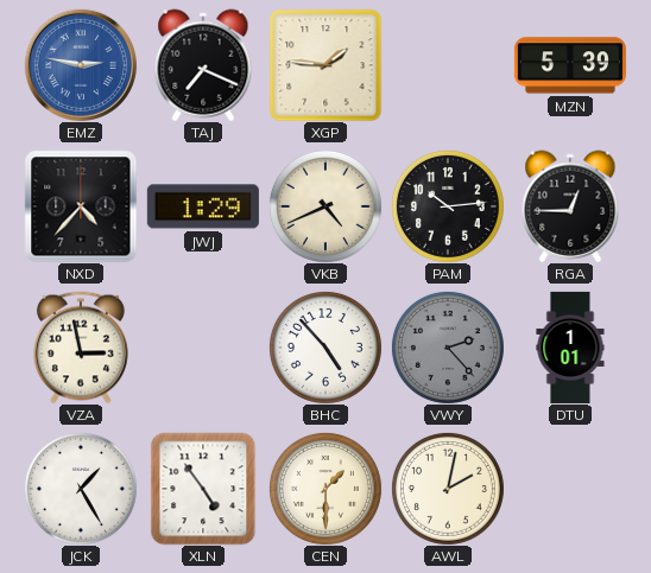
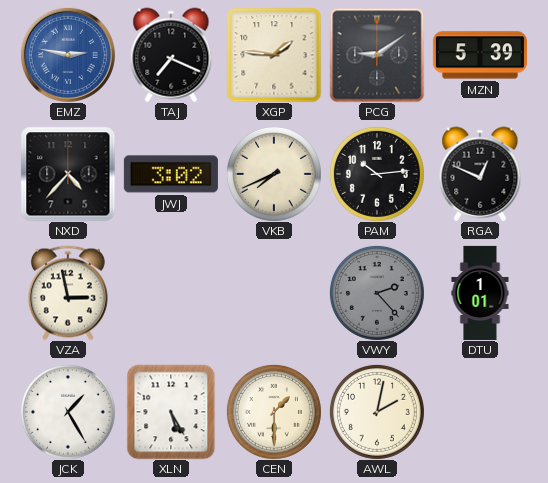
PCG: none -> 9:09 (377, 55)
JWJ: 1:29 -> 3:02 (171, 174)
VKB: 4:41 -> 7:41 (274, 174)
RGA: 12:45 -> 12:49 (480, 174)
BHC: 4:53 -> none (325, 348)
XLN: 4:54 -> 5:25 (171, 412)
